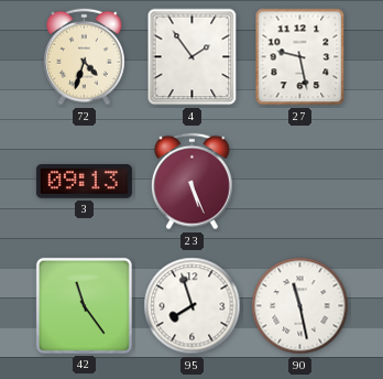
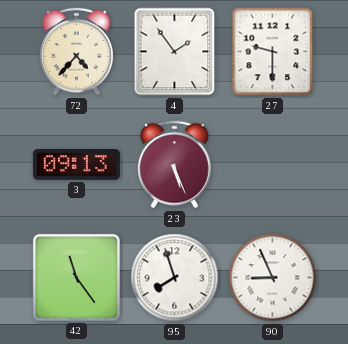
72: 4:33 -> 4:37 (76, 52)
27: 9:28 -> 9:30 (273, 52)
90: 11:28 -> 8:56 (273, 278)
